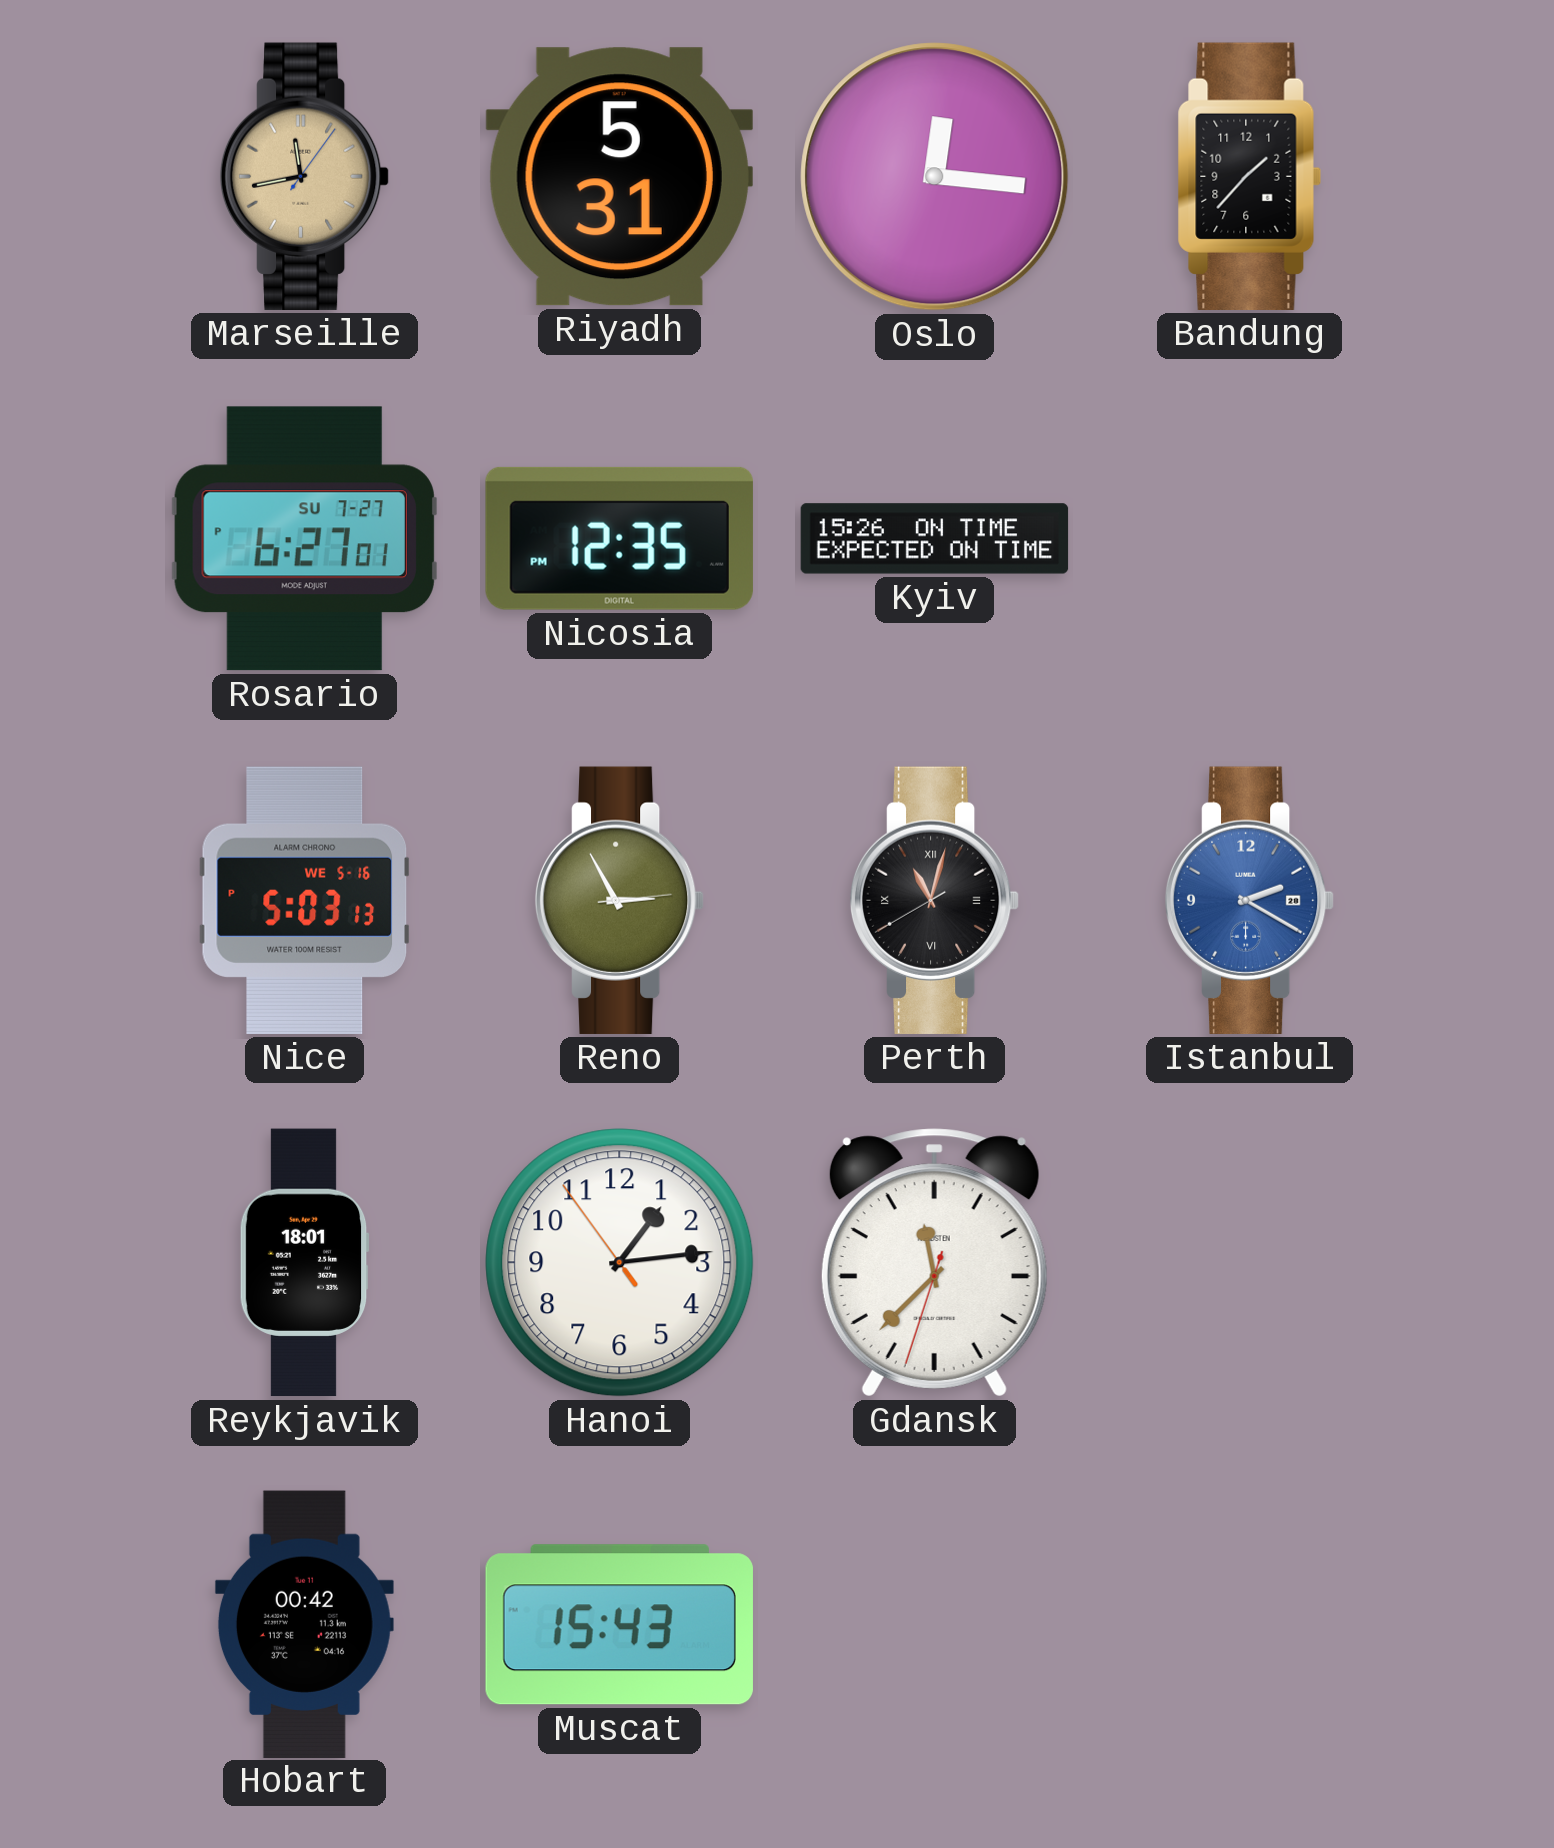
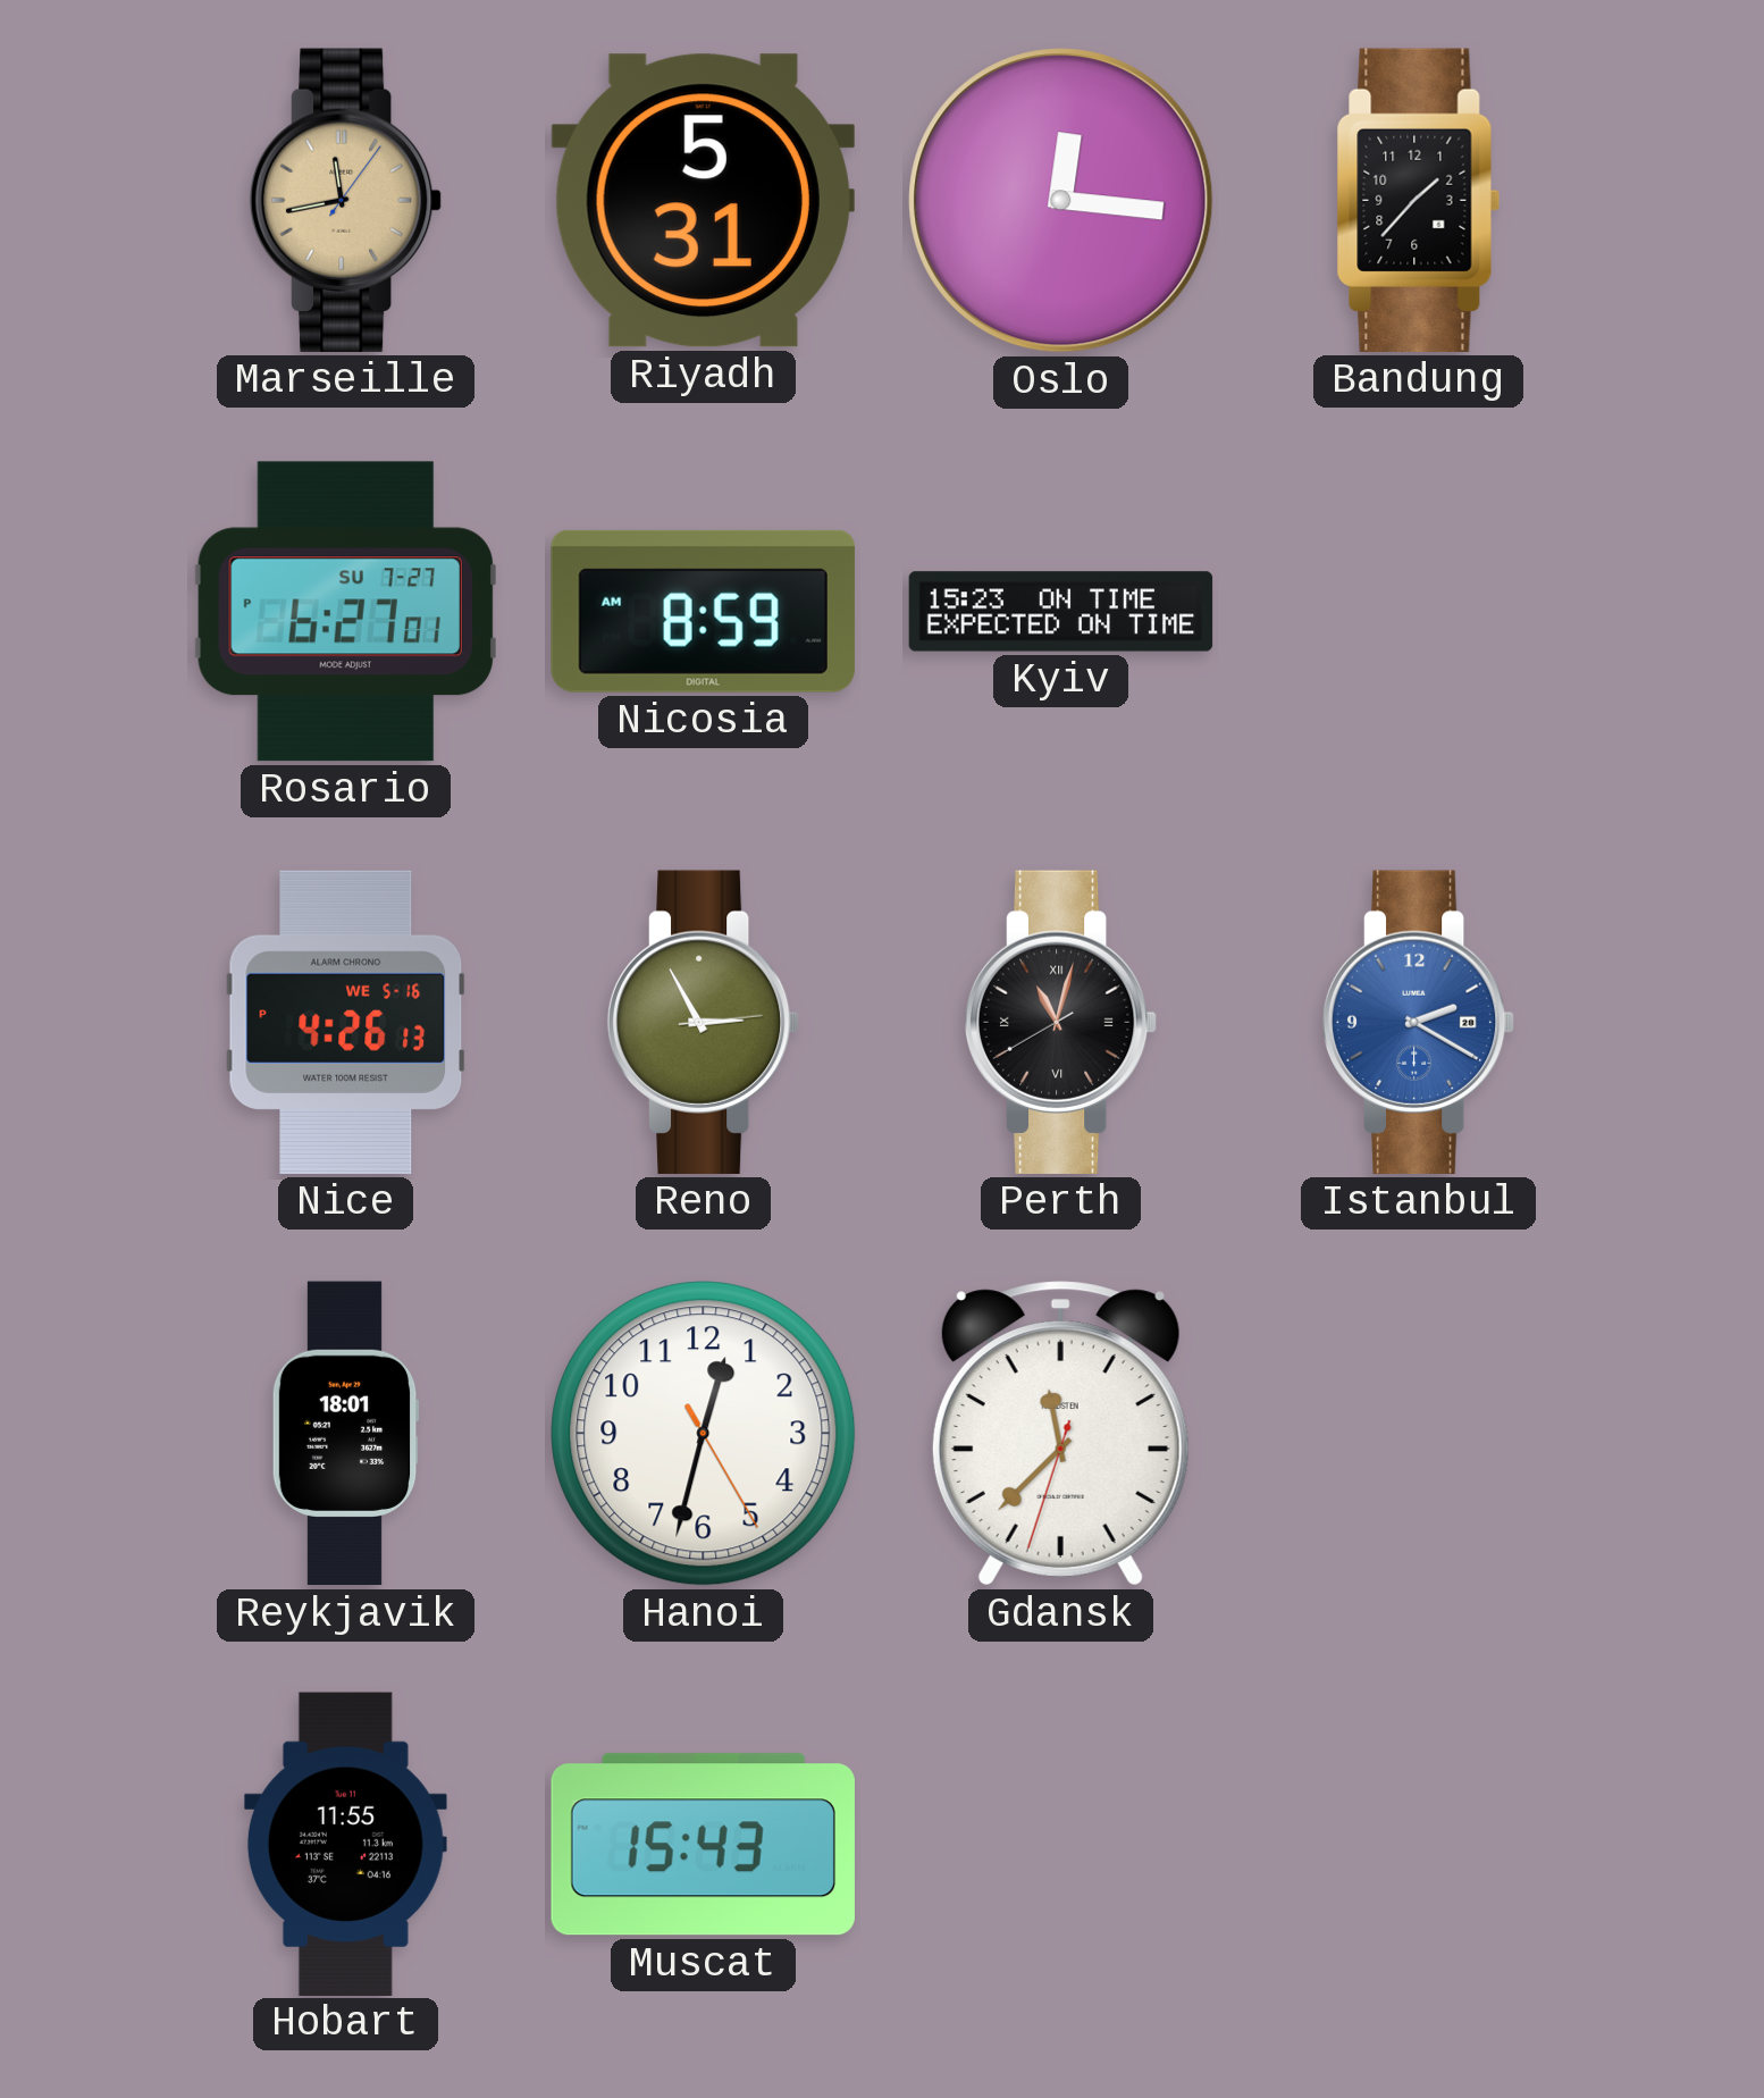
Nicosia: 12:35 -> 8:59 (703, 611)
Kyiv: 15:26 -> 15:23 (1061, 612)
Nice: 5:03 -> 4:26 (346, 1022)
Hanoi: 1:13 -> 12:32 (704, 1434)
Hobart: 00:42 -> 11:55 (345, 1844)
